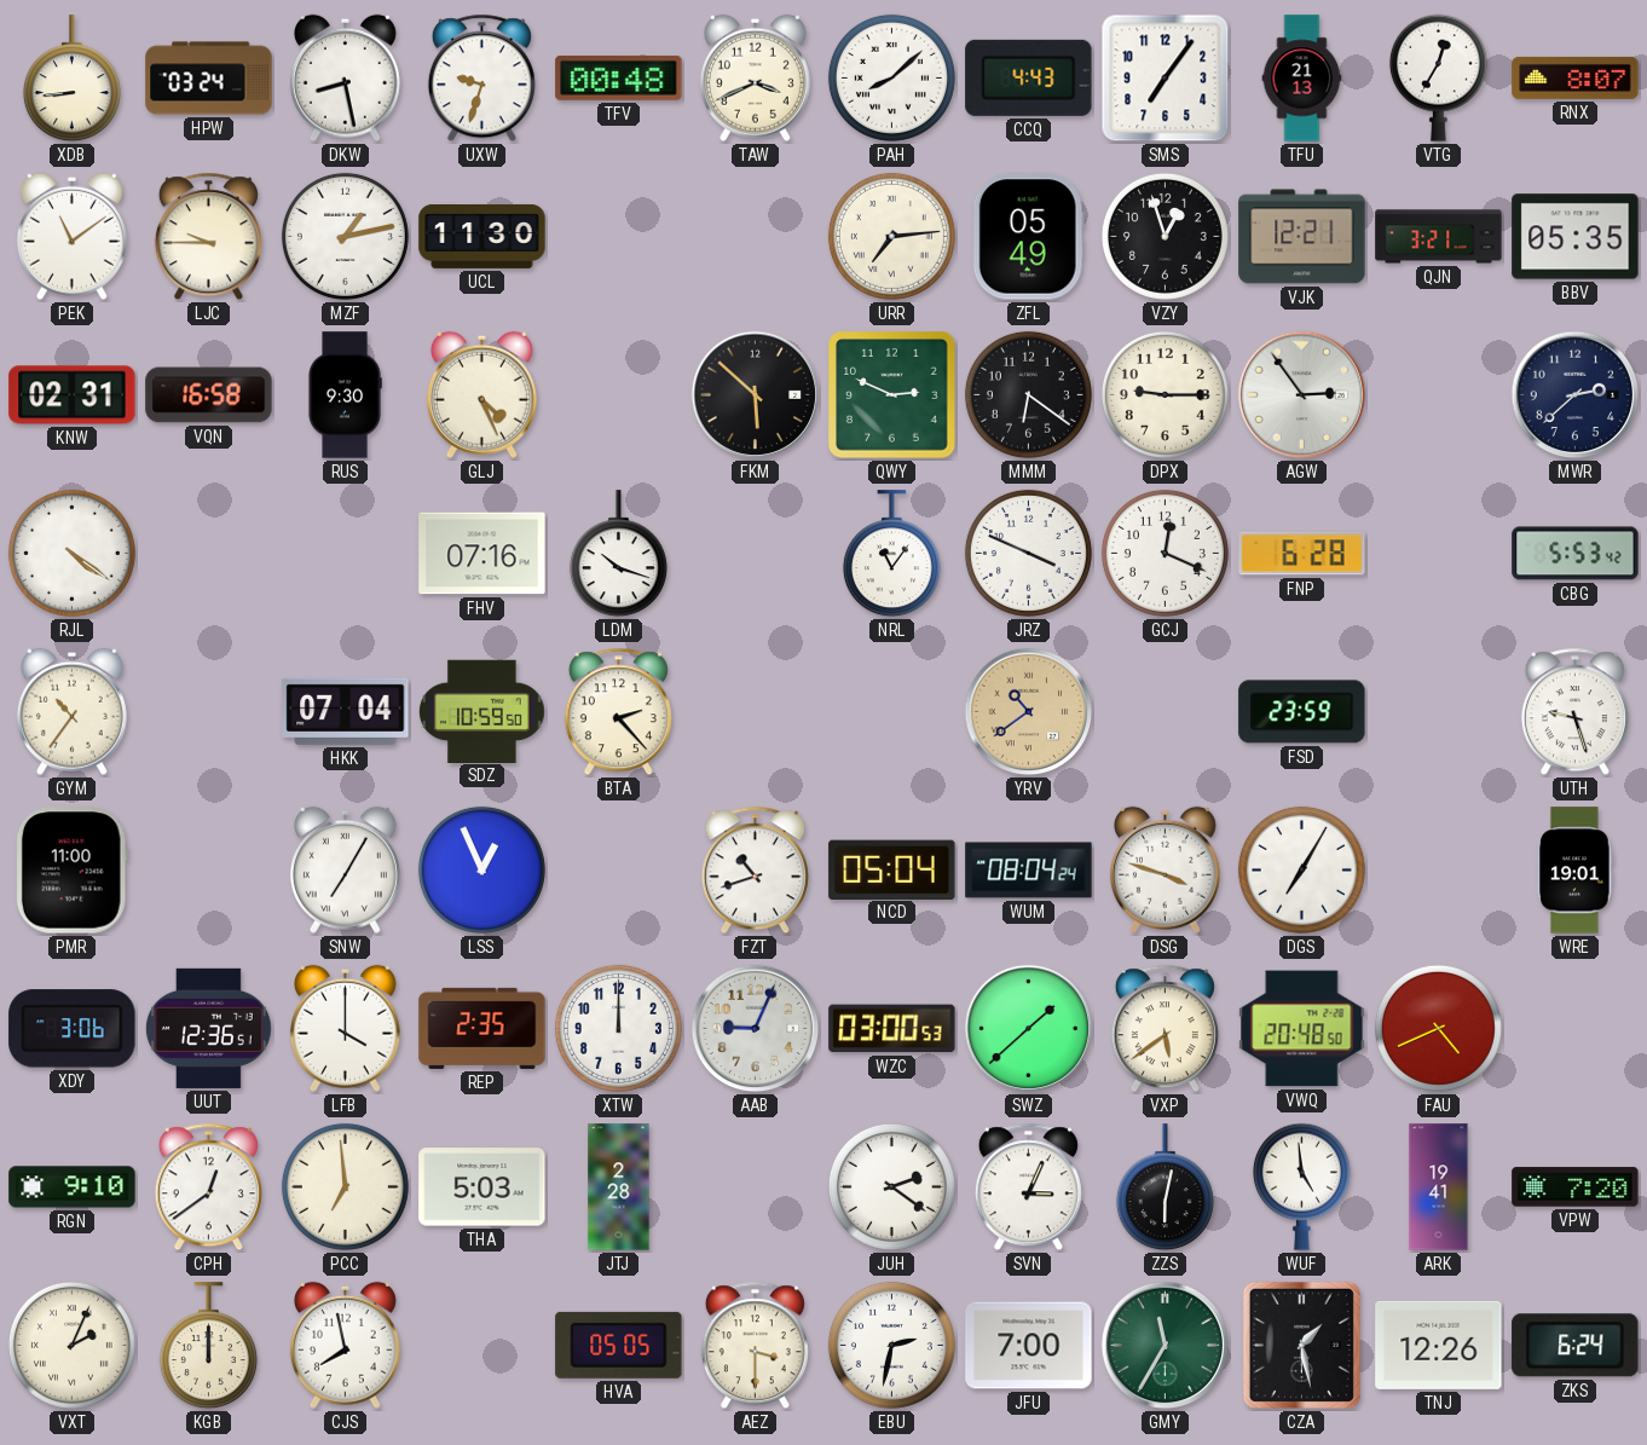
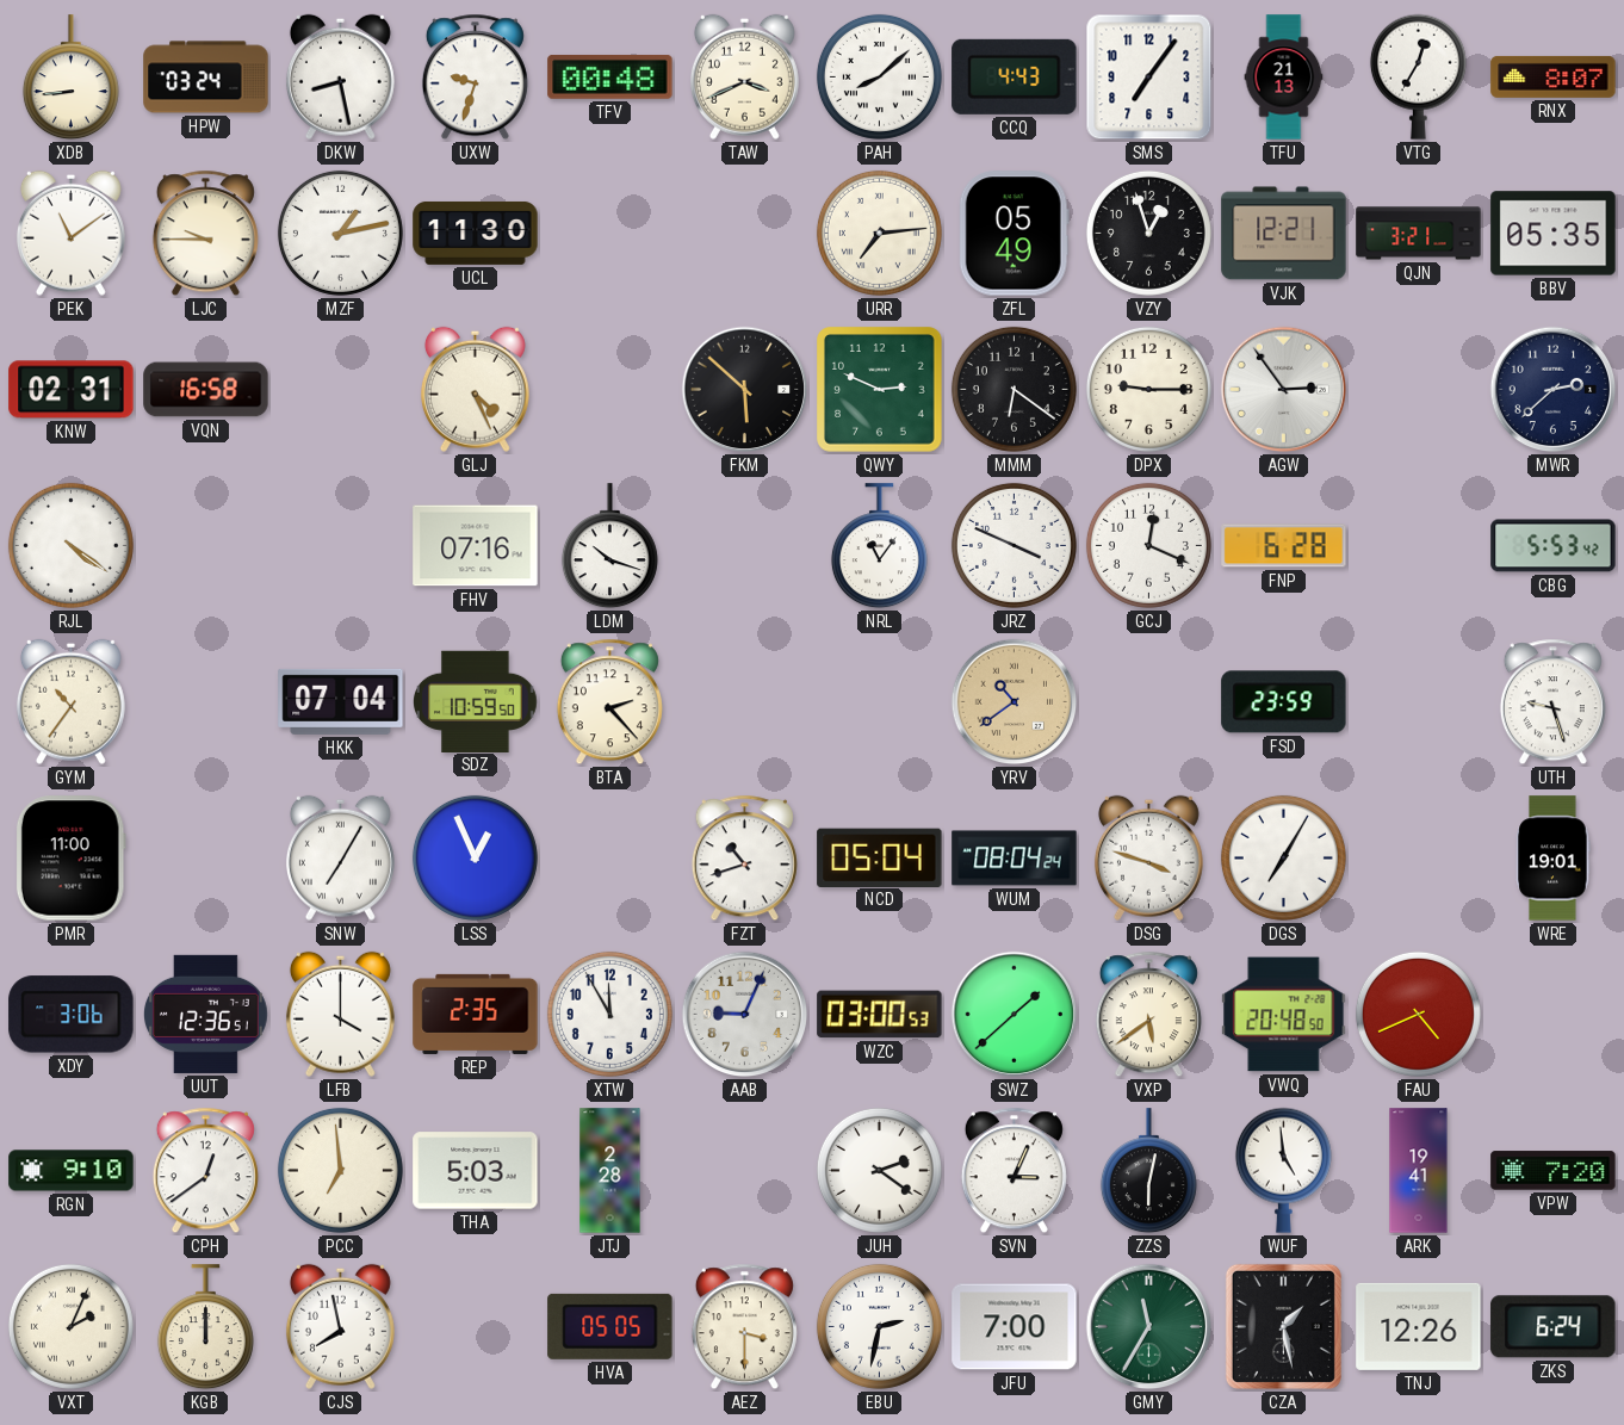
RUS: 9:30 -> none (345, 395)
XTW: 12:00 -> 11:55 (609, 1014)
